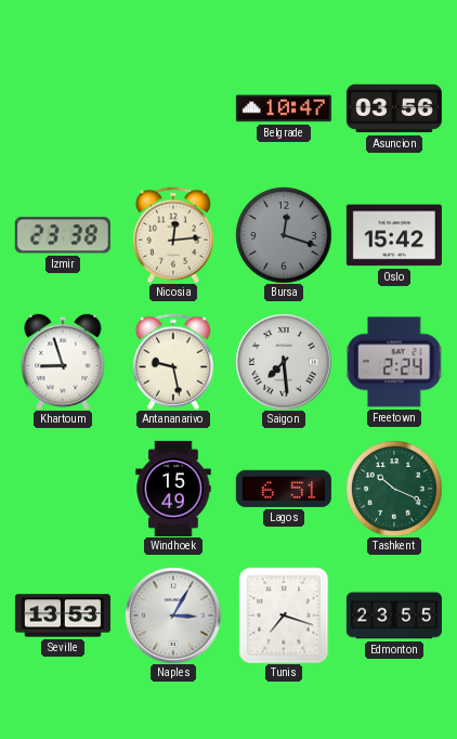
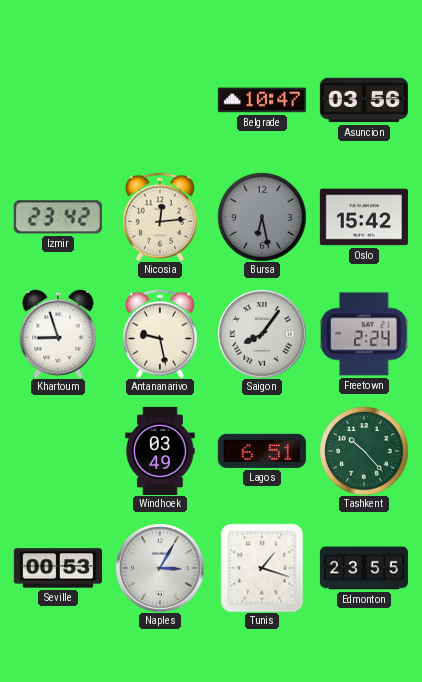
Izmir: 23:38 -> 23:42 (58, 217)
Bursa: 12:18 -> 6:28 (262, 217)
Saigon: 7:29 -> 8:06 (262, 334)
Windhoek: 15:49 -> 03:49 (160, 451)
Tashkent: 10:19 -> 10:23 (364, 451)
Seville: 13:53 -> 00:53 (58, 568)
Tunis: 7:18 -> 1:18 (262, 568)
